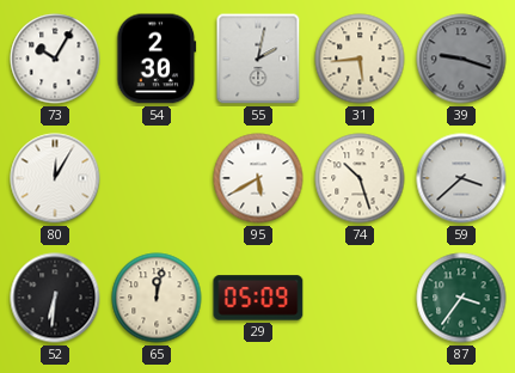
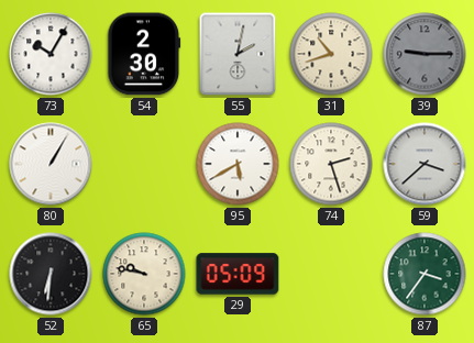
31: 5:44 -> 10:42 (331, 54)
39: 9:18 -> 9:15 (425, 54)
80: 12:05 -> 1:05 (51, 164)
74: 10:27 -> 2:27 (331, 164)
65: 12:02 -> 9:47 (144, 274)
